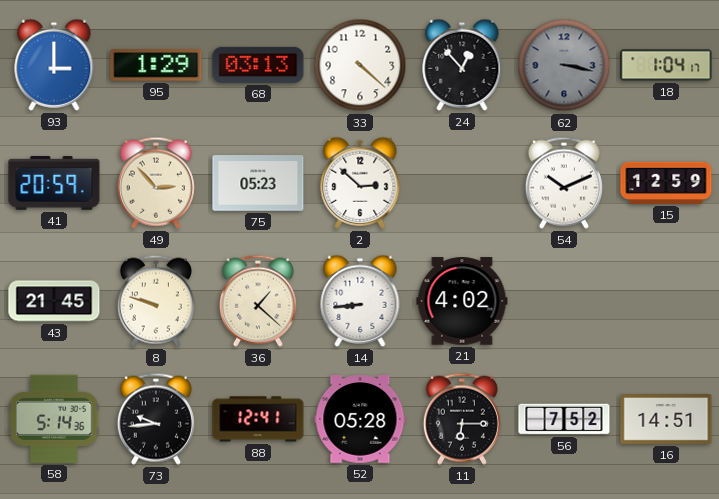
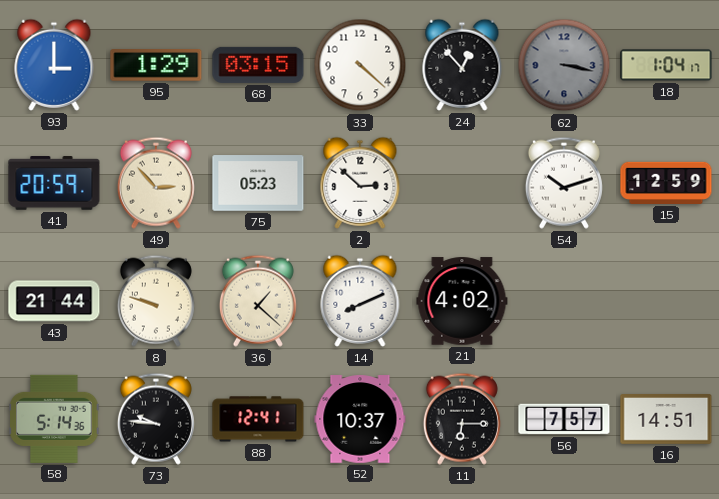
68: 03:13 -> 03:15 (258, 65)
54: 10:11 -> 10:12 (564, 183)
43: 21:45 -> 21:44 (54, 301)
14: 8:44 -> 8:11 (360, 301)
73: 9:44 -> 9:46 (156, 419)
52: 05:28 -> 10:37 (360, 419)
56: 7:52 -> 7:57 (564, 419)
